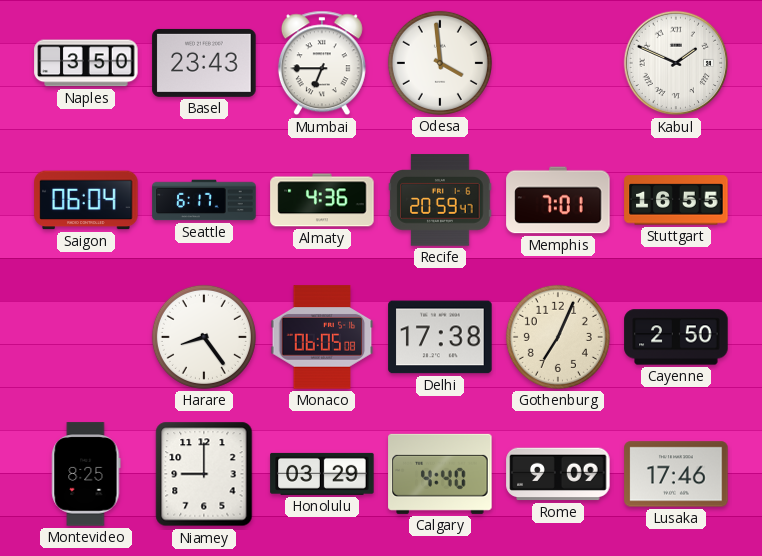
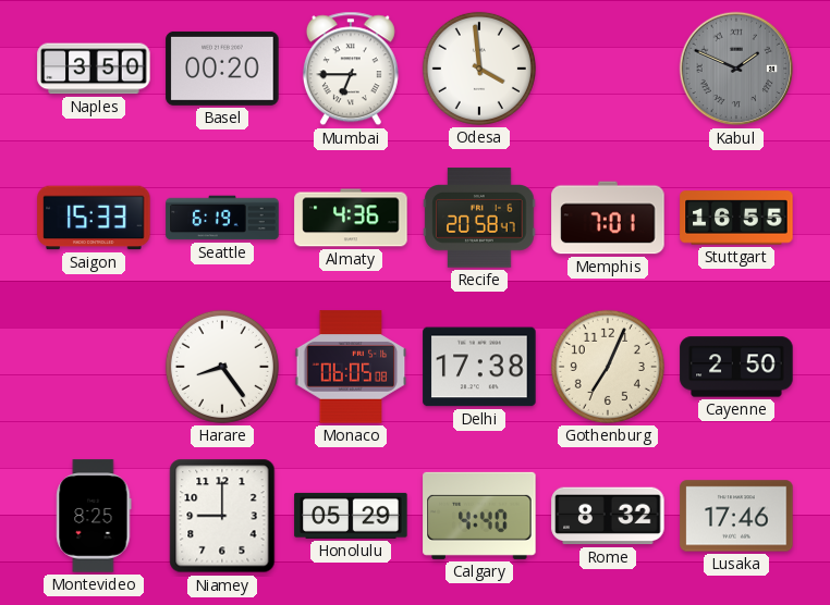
Basel: 23:43 -> 00:20 (222, 69)
Kabul dial: white -> grey (736, 69)
Saigon: 06:04 -> 15:33 (94, 218)
Seattle: 6:17 -> 6:19 (222, 218)
Recife: 20:59 -> 20:58 (479, 218)
Honolulu: 03:29 -> 05:29 (351, 516)
Rome: 9:09 -> 8:32 (608, 516)
